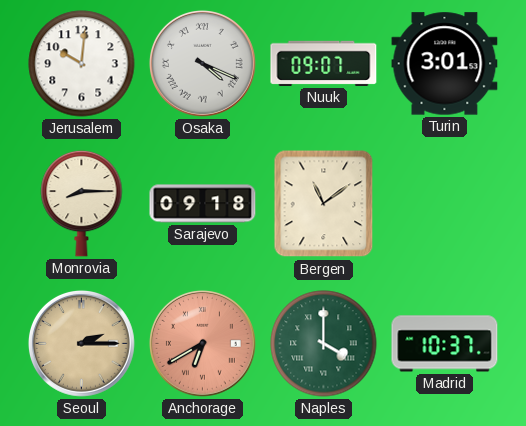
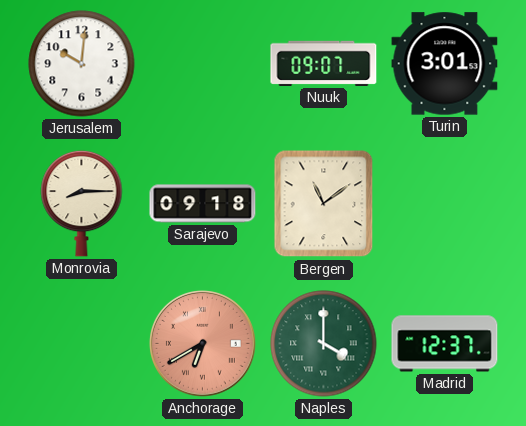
Osaka: 4:19 -> none (202, 63)
Seoul: 2:15 -> none (81, 343)
Madrid: 10:37 -> 12:37 (445, 344)
